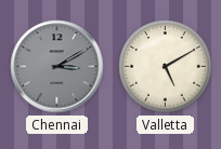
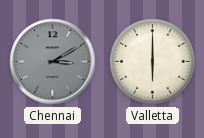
Valletta: 5:10 -> 6:00 (153, 62)
